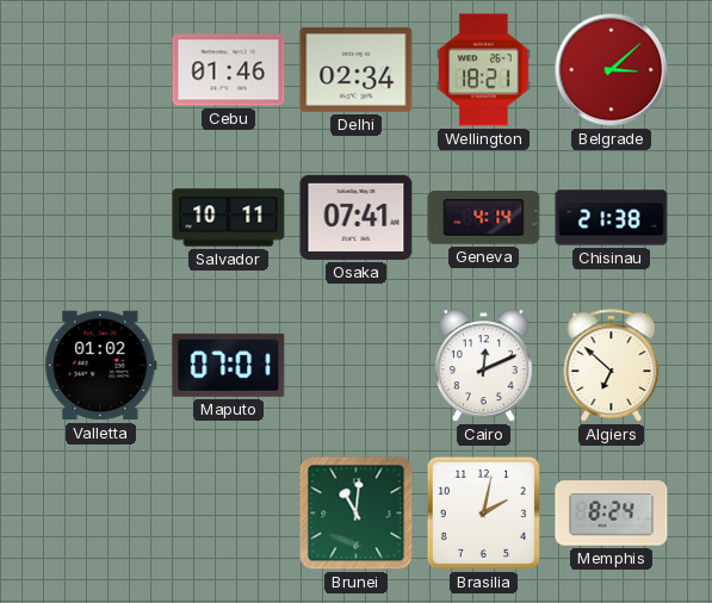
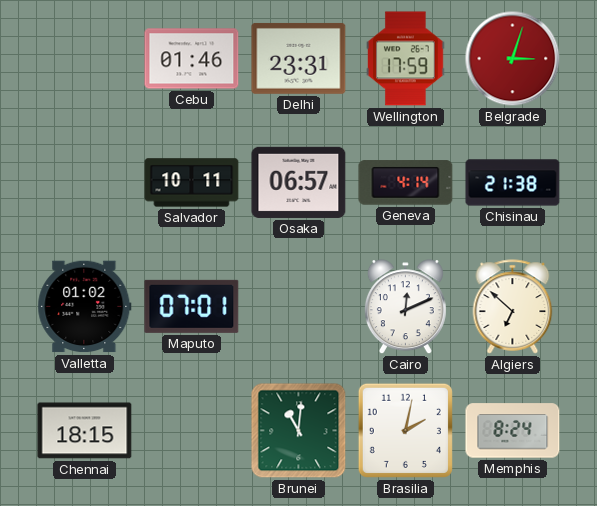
Delhi: 02:34 -> 23:31 (299, 58)
Wellington: 18:21 -> 17:59 (406, 59)
Belgrade: 3:08 -> 3:03 (513, 59)
Osaka: 07:41 -> 06:57 (299, 182)
Chennai: none -> 18:15 (85, 431)
